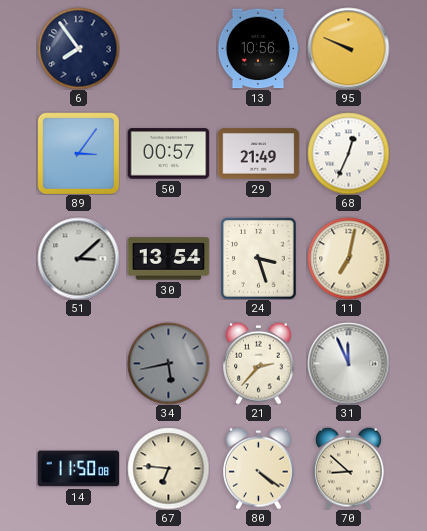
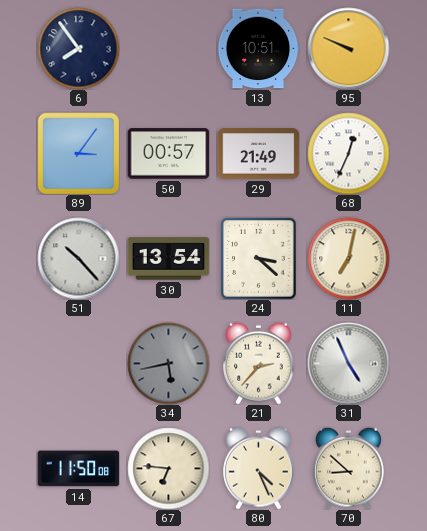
13: 10:56 -> 10:51 (258, 49)
51: 3:08 -> 10:23 (78, 258)
24: 3:27 -> 3:22 (259, 258)
31: 11:56 -> 4:56 (348, 363)
80: 4:21 -> 4:26 (259, 468)
